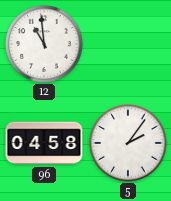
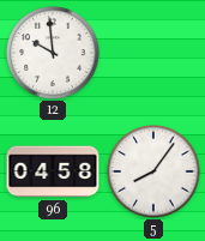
12: 10:59 -> 9:59 (53, 53)
5: 2:06 -> 8:06 (153, 171)
